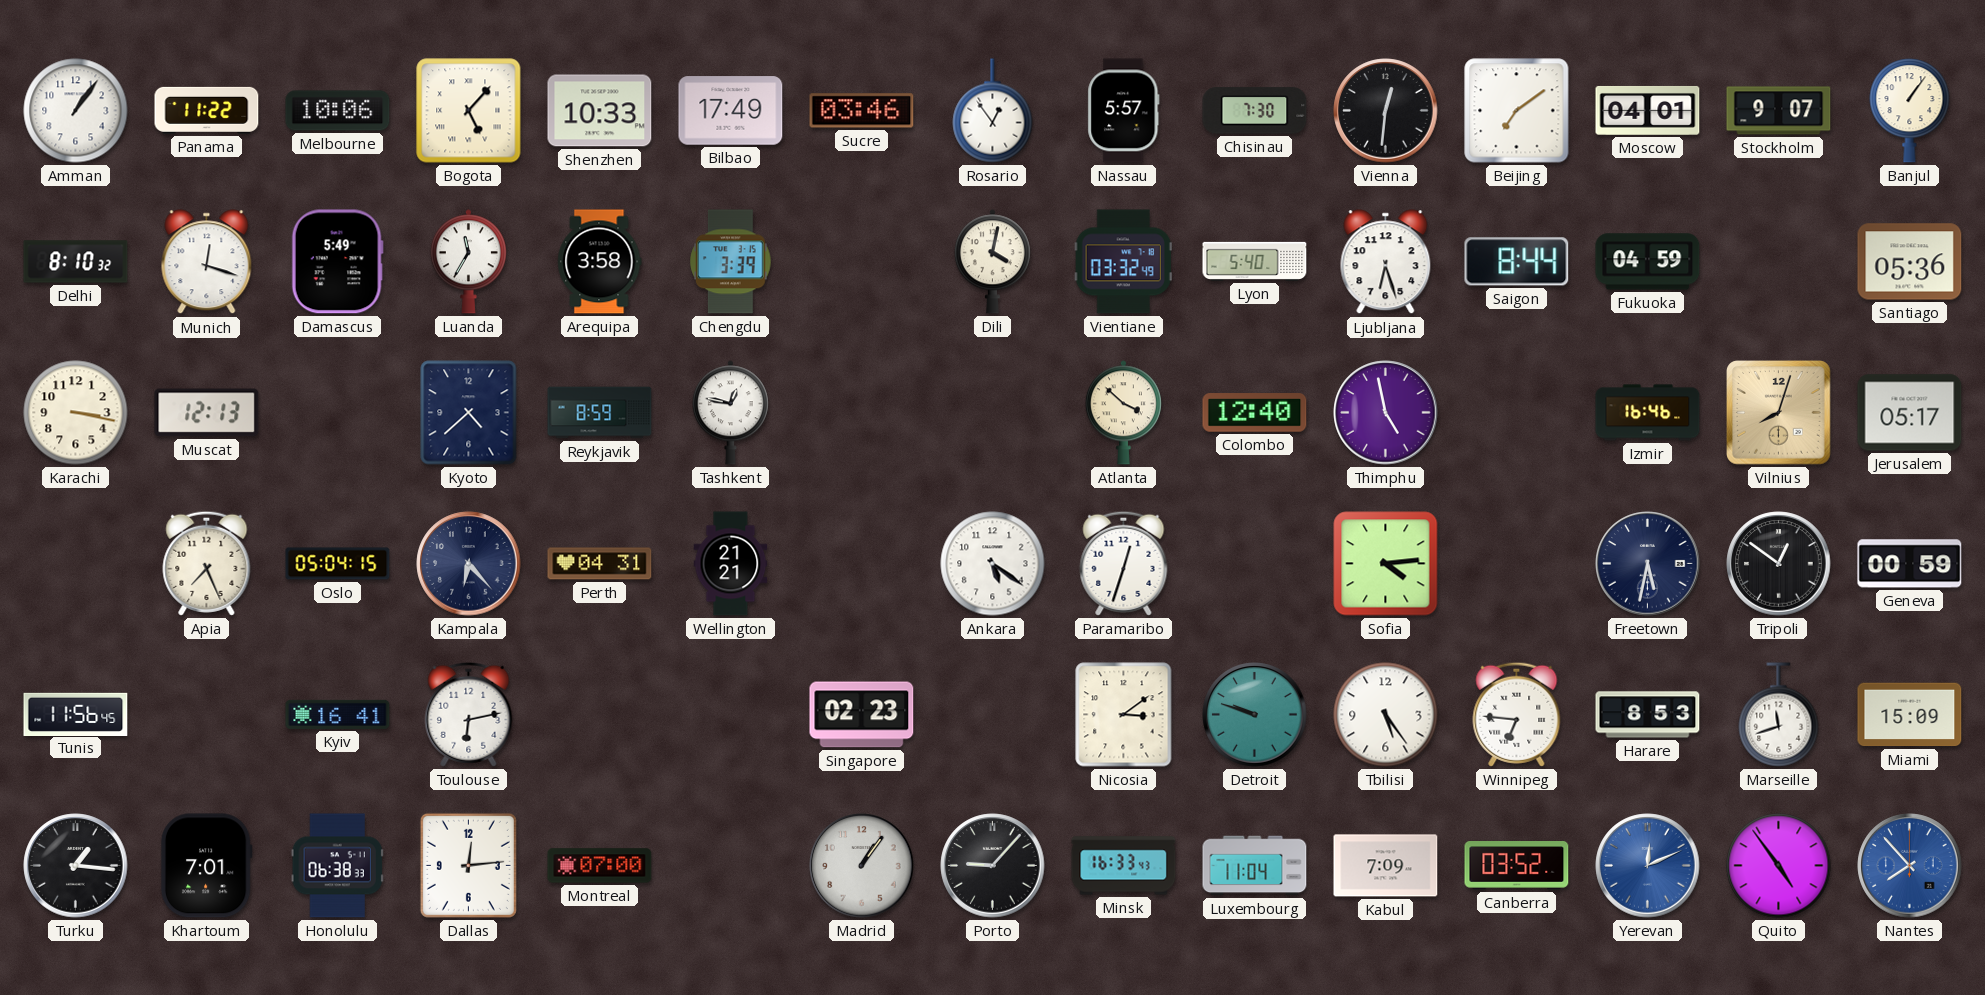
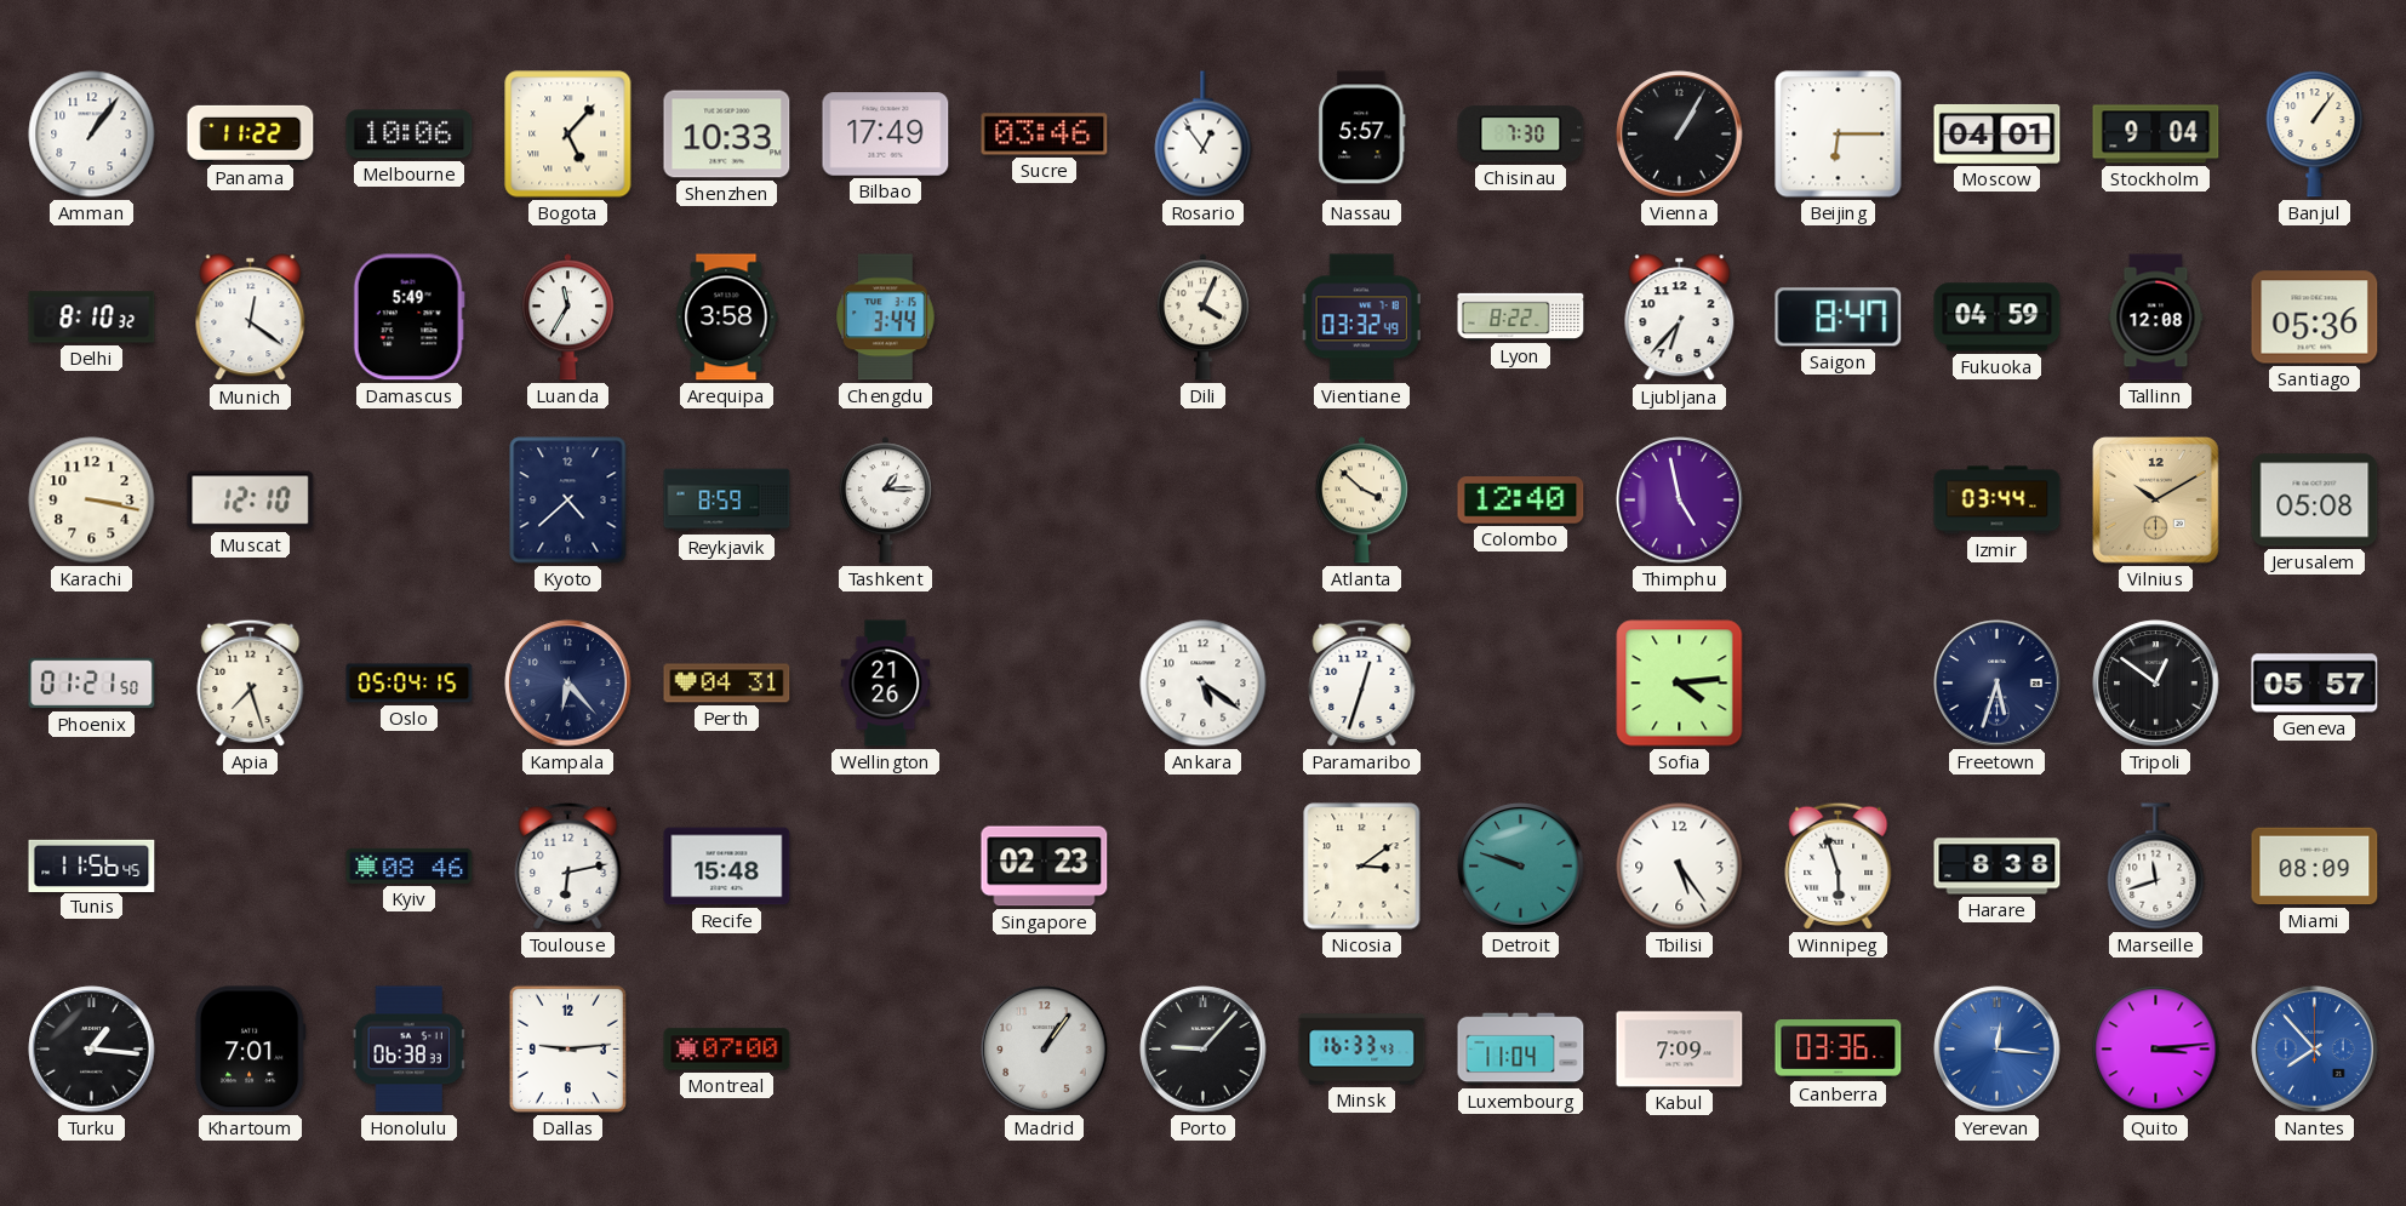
Vienna: 12:31 -> 1:05 (1680, 135)
Beijing: 7:09 -> 6:15 (1839, 135)
Stockholm: 9:07 -> 9:04 (2156, 135)
Munich: 12:18 -> 12:21 (251, 318)
Chengdu: 3:39 -> 3:44 (886, 318)
Dili: 4:02 -> 4:04 (1202, 318)
Lyon: 5:40 -> 8:22 (1521, 316)
Ljubljana: 6:27 -> 6:37 (1680, 318)
Saigon: 8:44 -> 8:47 (1839, 318)
Tallinn: none -> 12:08 (2156, 318)
Muscat: 12:13 -> 12:10 (251, 501)
Tashkent: 12:47 -> 1:15 (885, 501)
Izmir: 16:46 -> 03:44 (1998, 501)
Vilnius: 8:03 -> 10:10 (2156, 501)
Jerusalem: 05:17 -> 05:08 (2315, 501)
Phoenix: none -> 01:21 (92, 684)
Apia: 7:26 -> 7:27 (251, 682)
Wellington: 21:21 -> 21:26 (886, 684)
Freetown: 5:32 -> 5:33 (1998, 684)
Geneva: 00:59 -> 05:57 (2315, 684)
Kyiv: 16:41 -> 08:46 (410, 865)
Recife: none -> 15:48 (727, 867)
Winnipeg: 6:46 -> 5:57 (1839, 865)
Harare: 8:53 -> 8:38 (1998, 867)
Miami: 15:09 -> 08:09 (2315, 867)
Dallas: 12:14 -> 9:14 (567, 1048)
Canberra: 03:52 -> 03:36 (1839, 1050)
Yerevan: 12:11 -> 12:16 (1998, 1050)
Quito: 4:54 -> 3:14 (2156, 1050)
